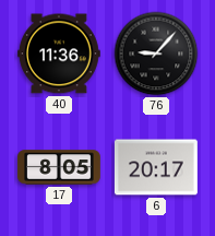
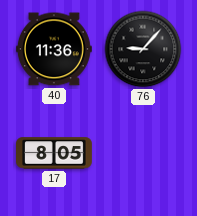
6: 20:17 -> none (156, 167)
